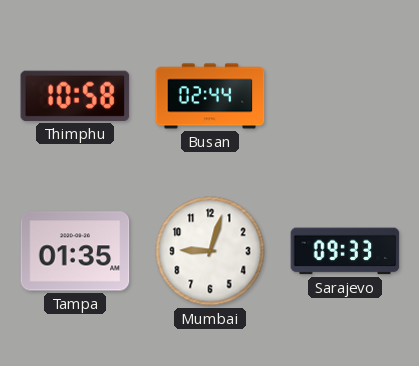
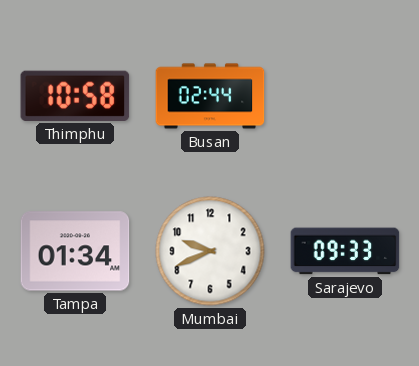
Tampa: 01:35 -> 01:34 (75, 251)
Mumbai: 9:03 -> 9:41 (210, 251)
